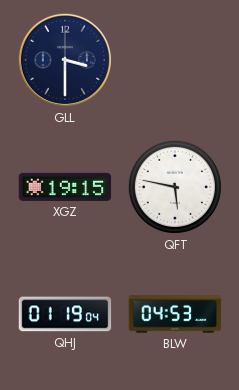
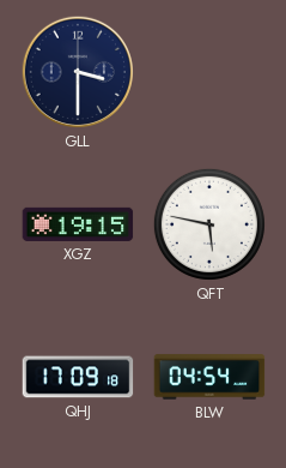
QHJ: 01:19 -> 17:09 (78, 377)
BLW: 04:53 -> 04:54 (209, 377)
